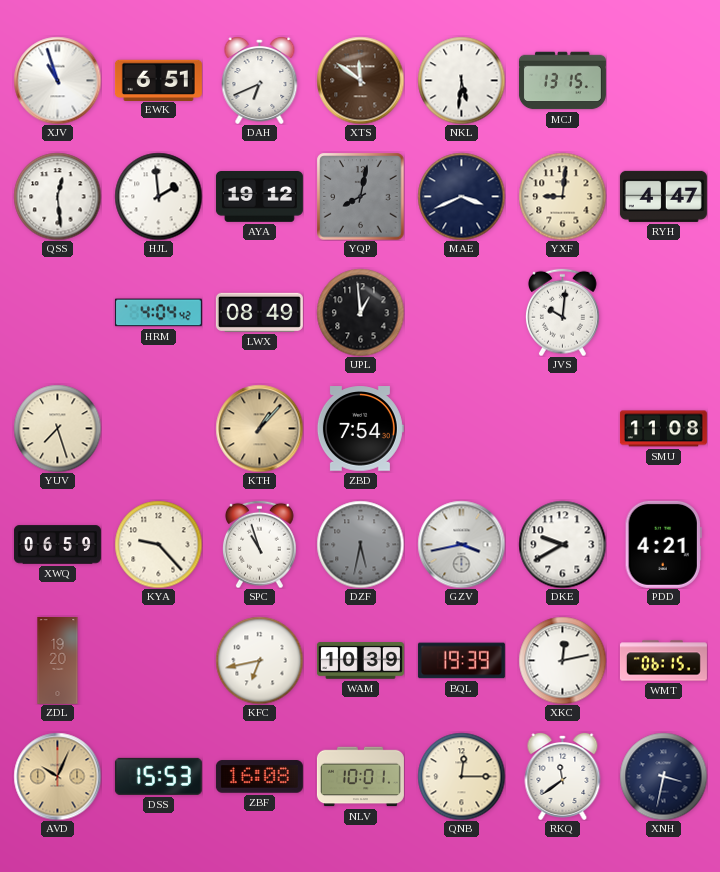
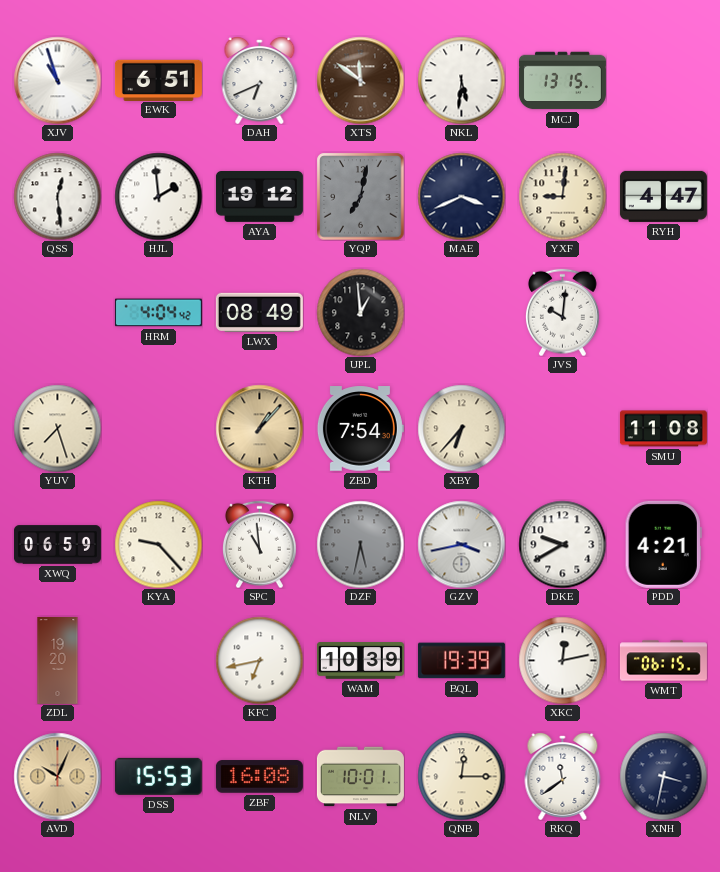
YQP: 8:02 -> 7:02 (360, 196)
XBY: none -> 6:37 (461, 428)
SPC: 10:57 -> 10:59 (259, 544)
